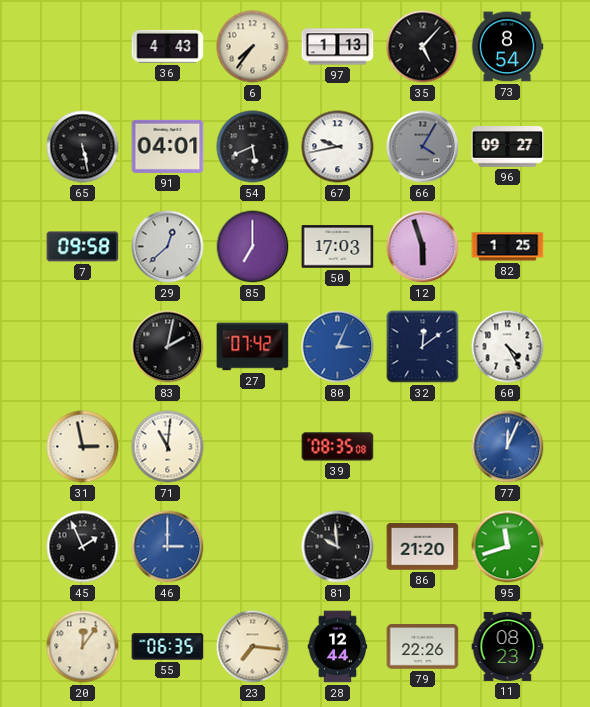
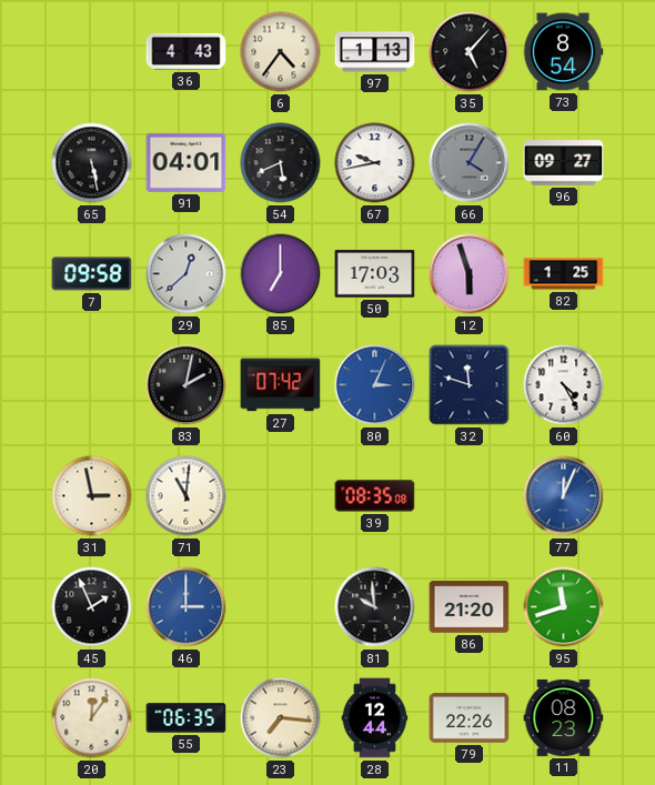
6: 7:36 -> 4:36 (281, 52)
32: 12:09 -> 11:48 (470, 385)
